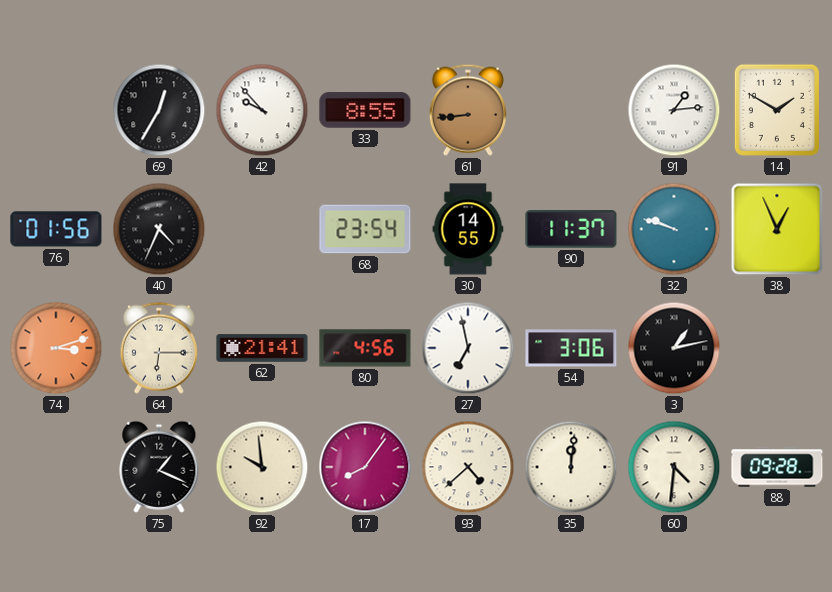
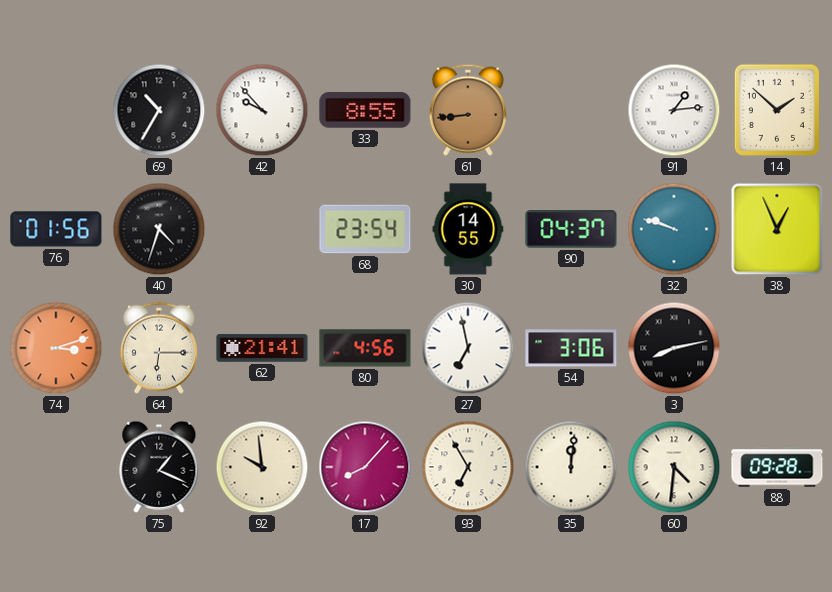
69: 12:35 -> 10:35 (159, 110)
14: 1:50 -> 1:52 (777, 110)
40: 4:34 -> 4:33 (159, 229)
90: 11:37 -> 04:37 (571, 229)
3: 1:13 -> 8:13 (674, 348)
17: 8:06 -> 8:07 (365, 467)
93: 4:38 -> 6:55 (468, 467)
